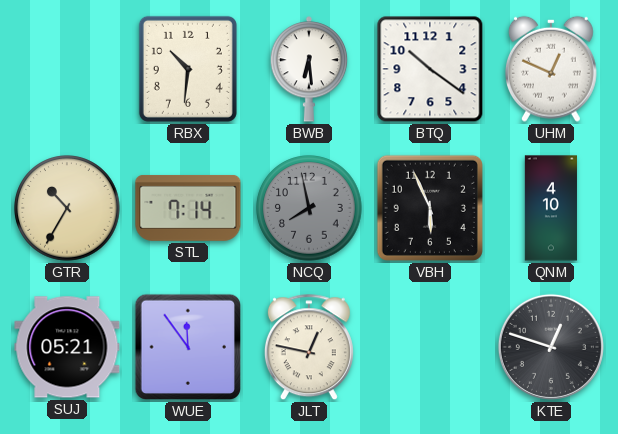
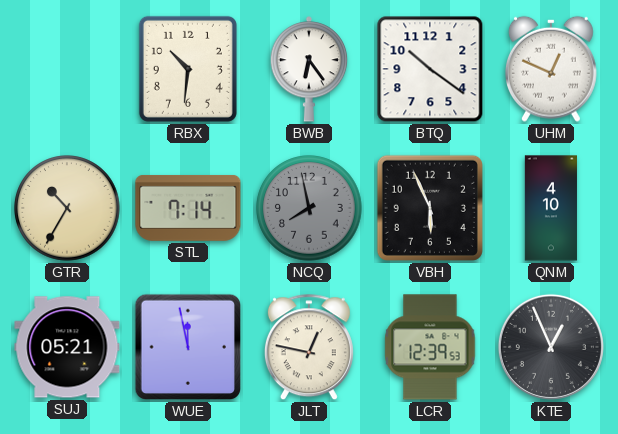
BWB: 6:29 -> 6:24 (309, 69)
WUE: 11:54 -> 11:58 (188, 347)
LCR: none -> 12:39 (430, 347)
KTE: 12:48 -> 12:56 (551, 347)
